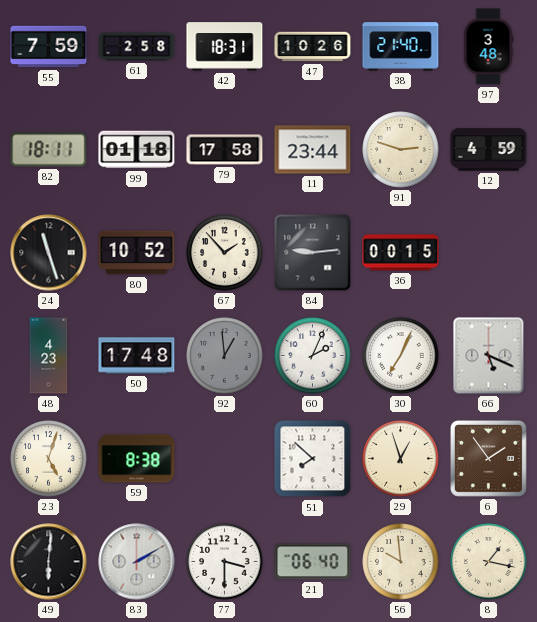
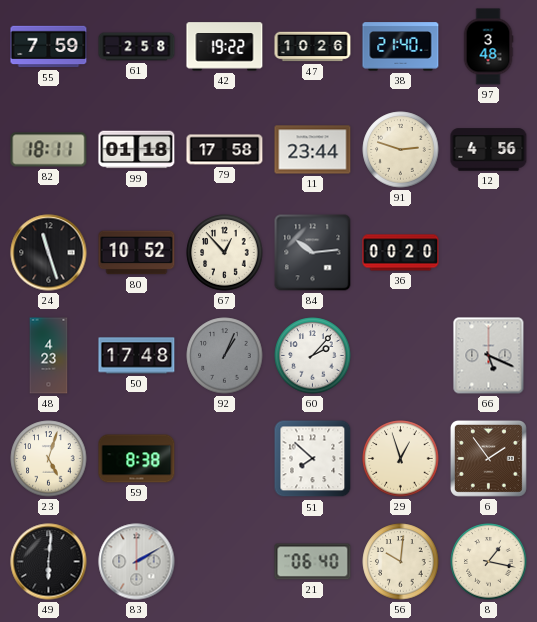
42: 18:31 -> 19:22 (225, 47)
12: 4:59 -> 4:56 (489, 150)
67: 1:53 -> 12:53 (225, 253)
84: 9:14 -> 10:14 (313, 253)
36: 00:15 -> 00:20 (401, 253)
92: 12:59 -> 1:04 (225, 356)
60: 2:04 -> 2:07 (313, 356)
30: 7:04 -> none (401, 356)
77: 3:30 -> none (225, 562)
56: 9:59 -> 10:01 (401, 562)
